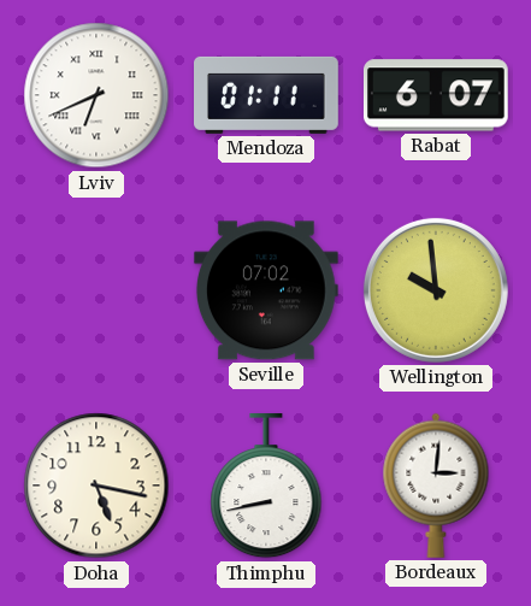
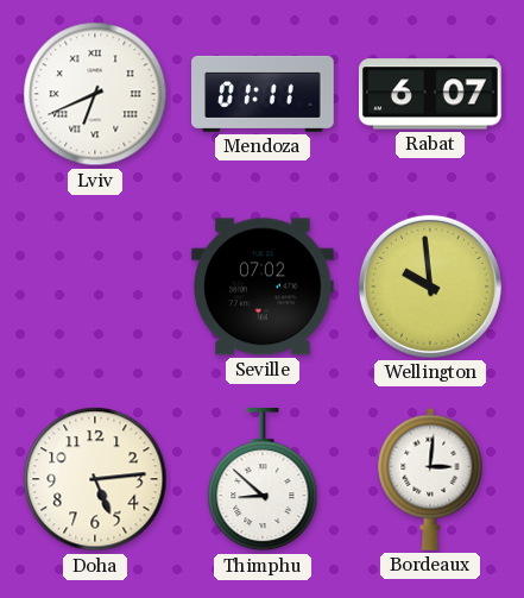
Doha: 5:17 -> 5:14 (95, 479)
Thimphu: 8:43 -> 8:52 (263, 480)
